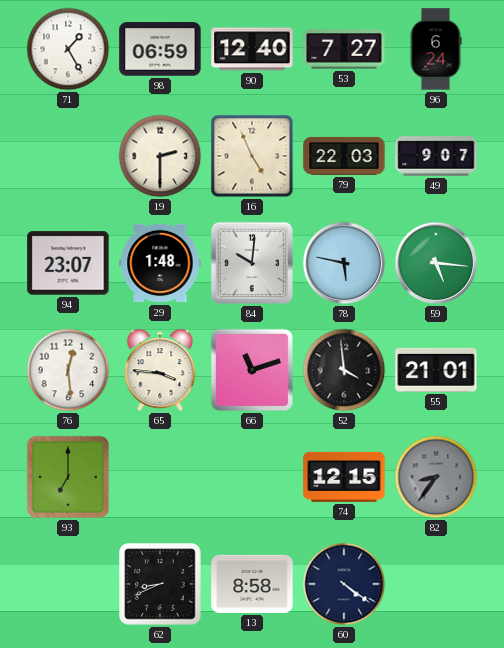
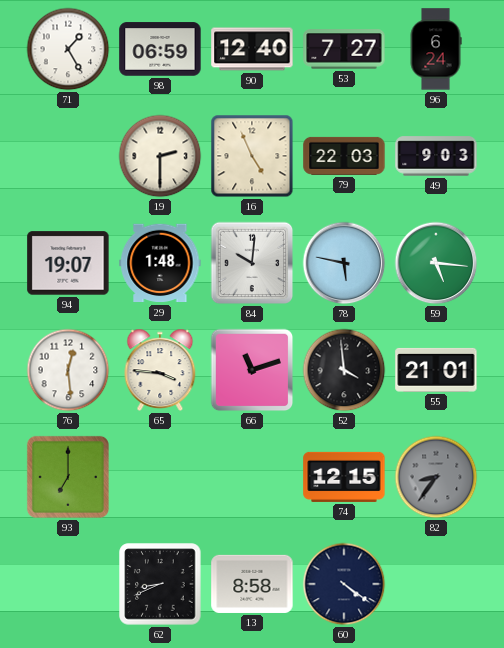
49: 9:07 -> 9:03 (436, 156)
94: 23:07 -> 19:07 (68, 263)
